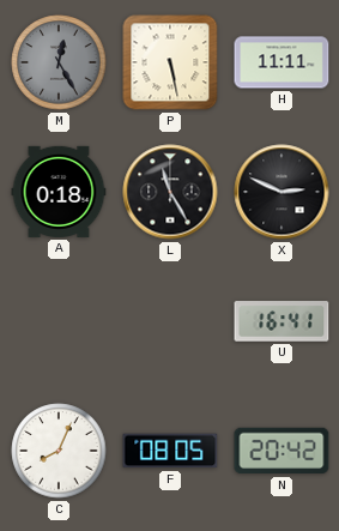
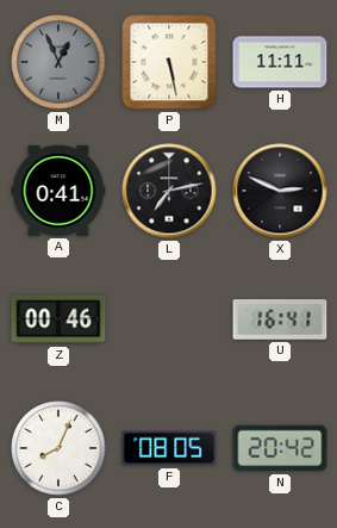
M: 12:25 -> 12:56 (58, 62)
A: 0:18 -> 0:41 (58, 191)
L: 11:25 -> 7:13 (169, 191)
Z: none -> 00:46 (58, 319)
